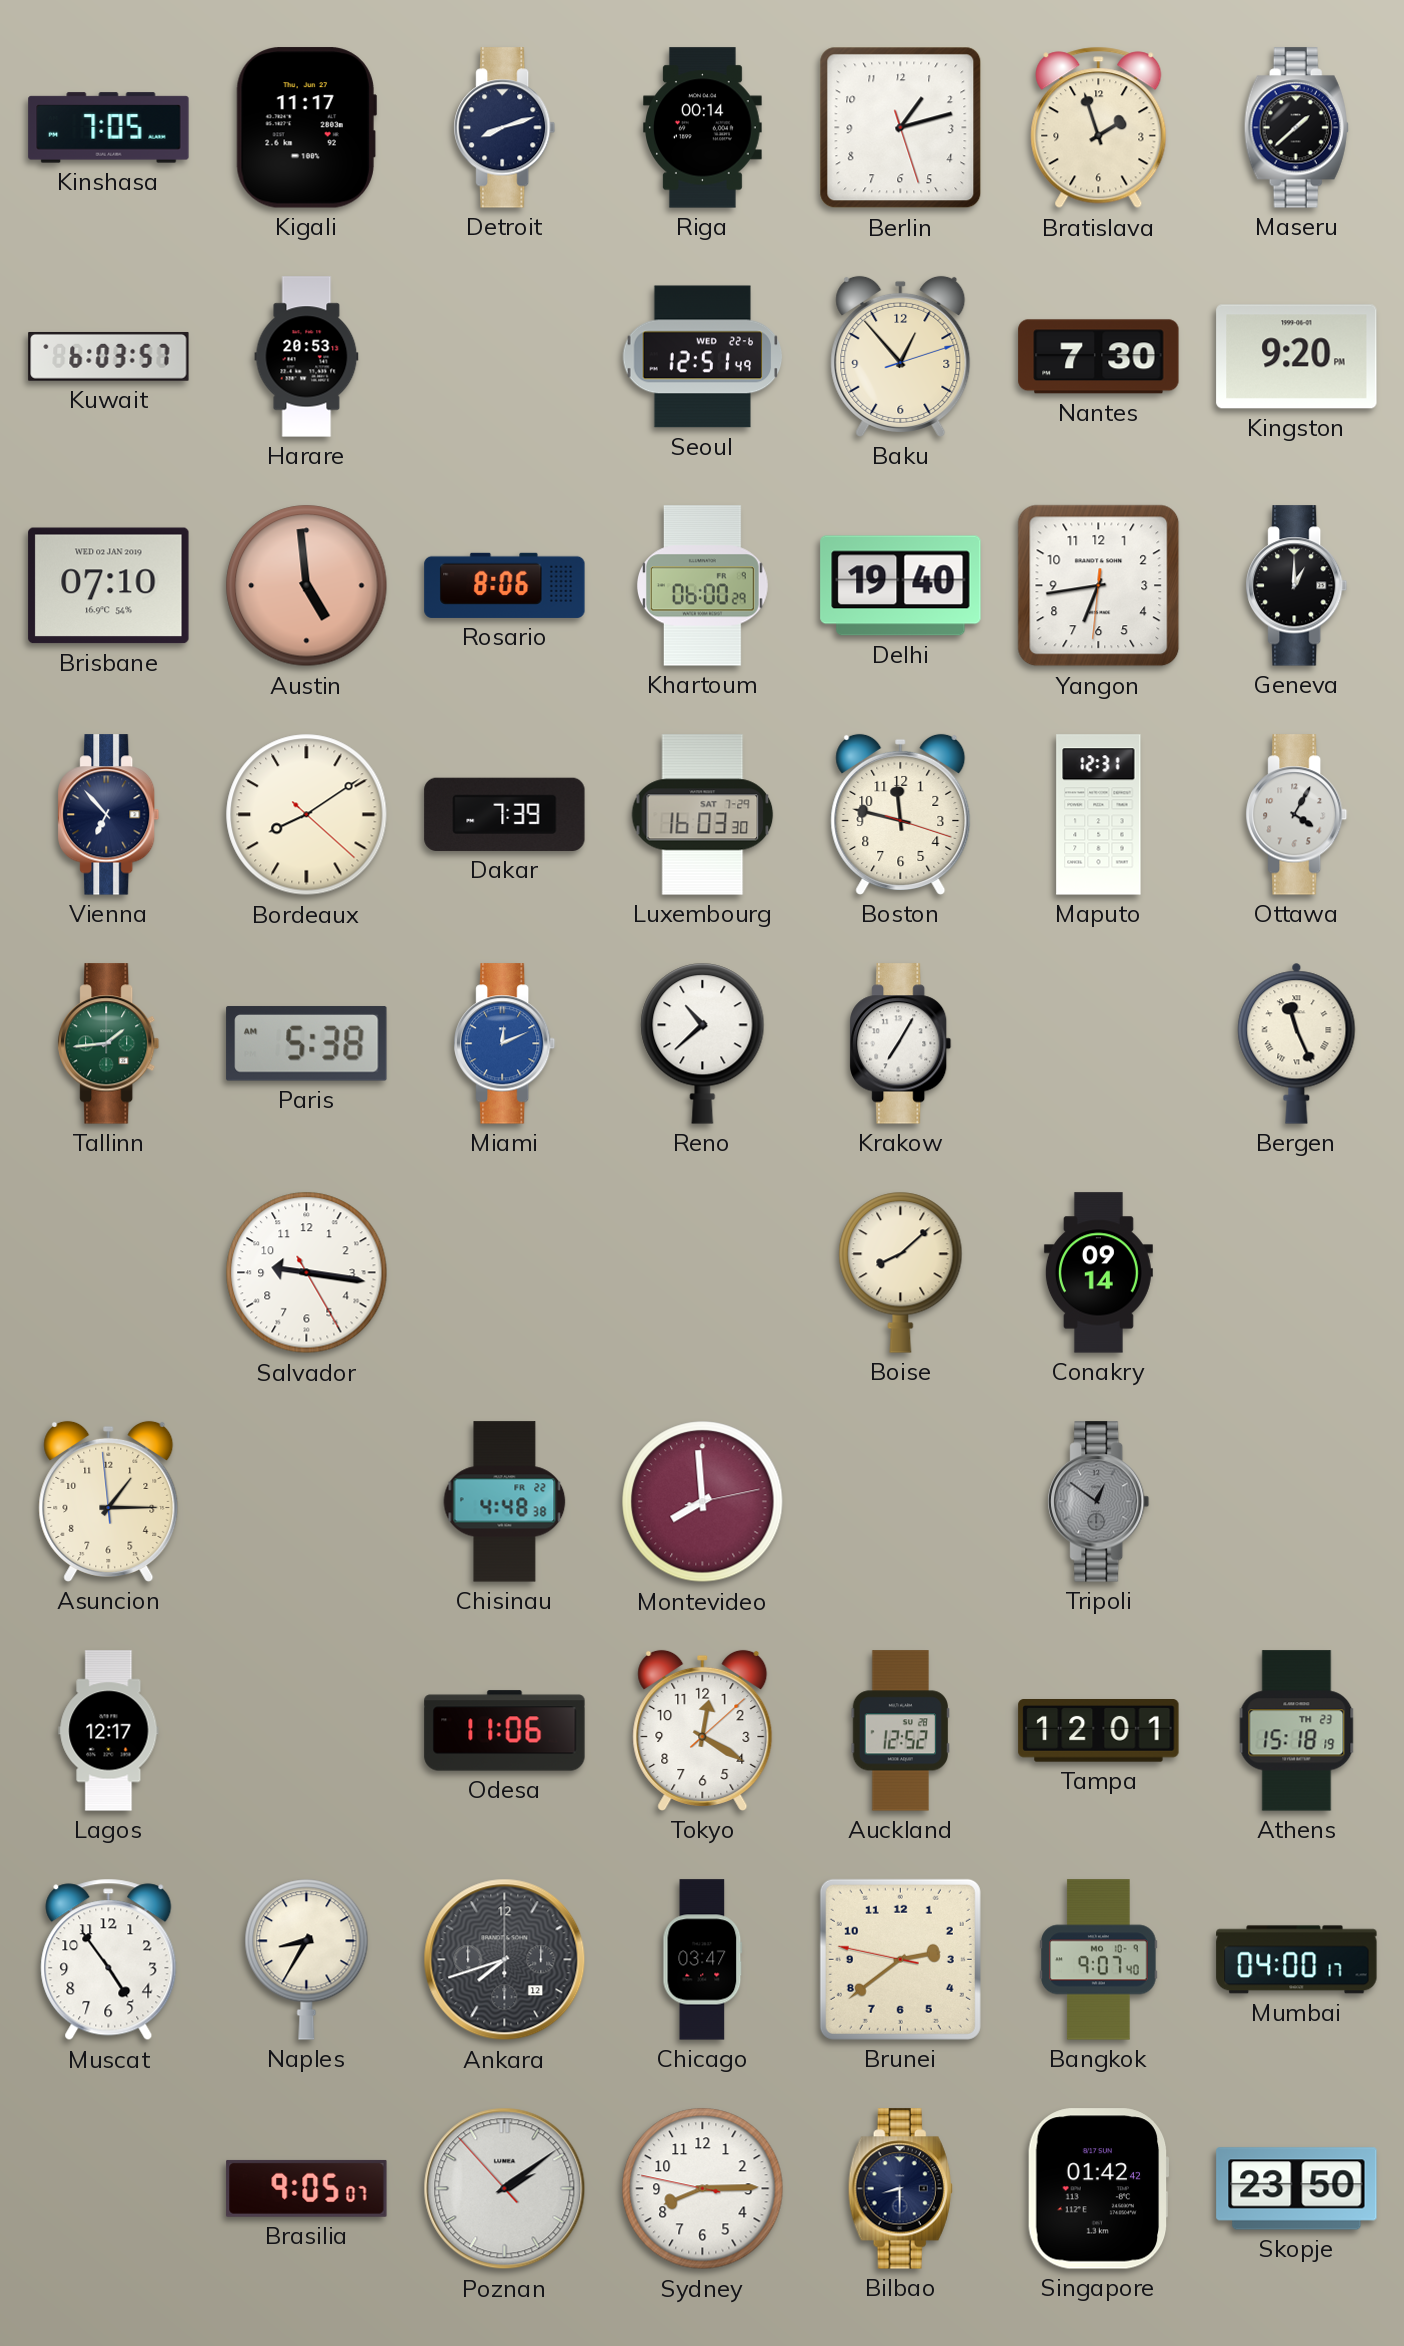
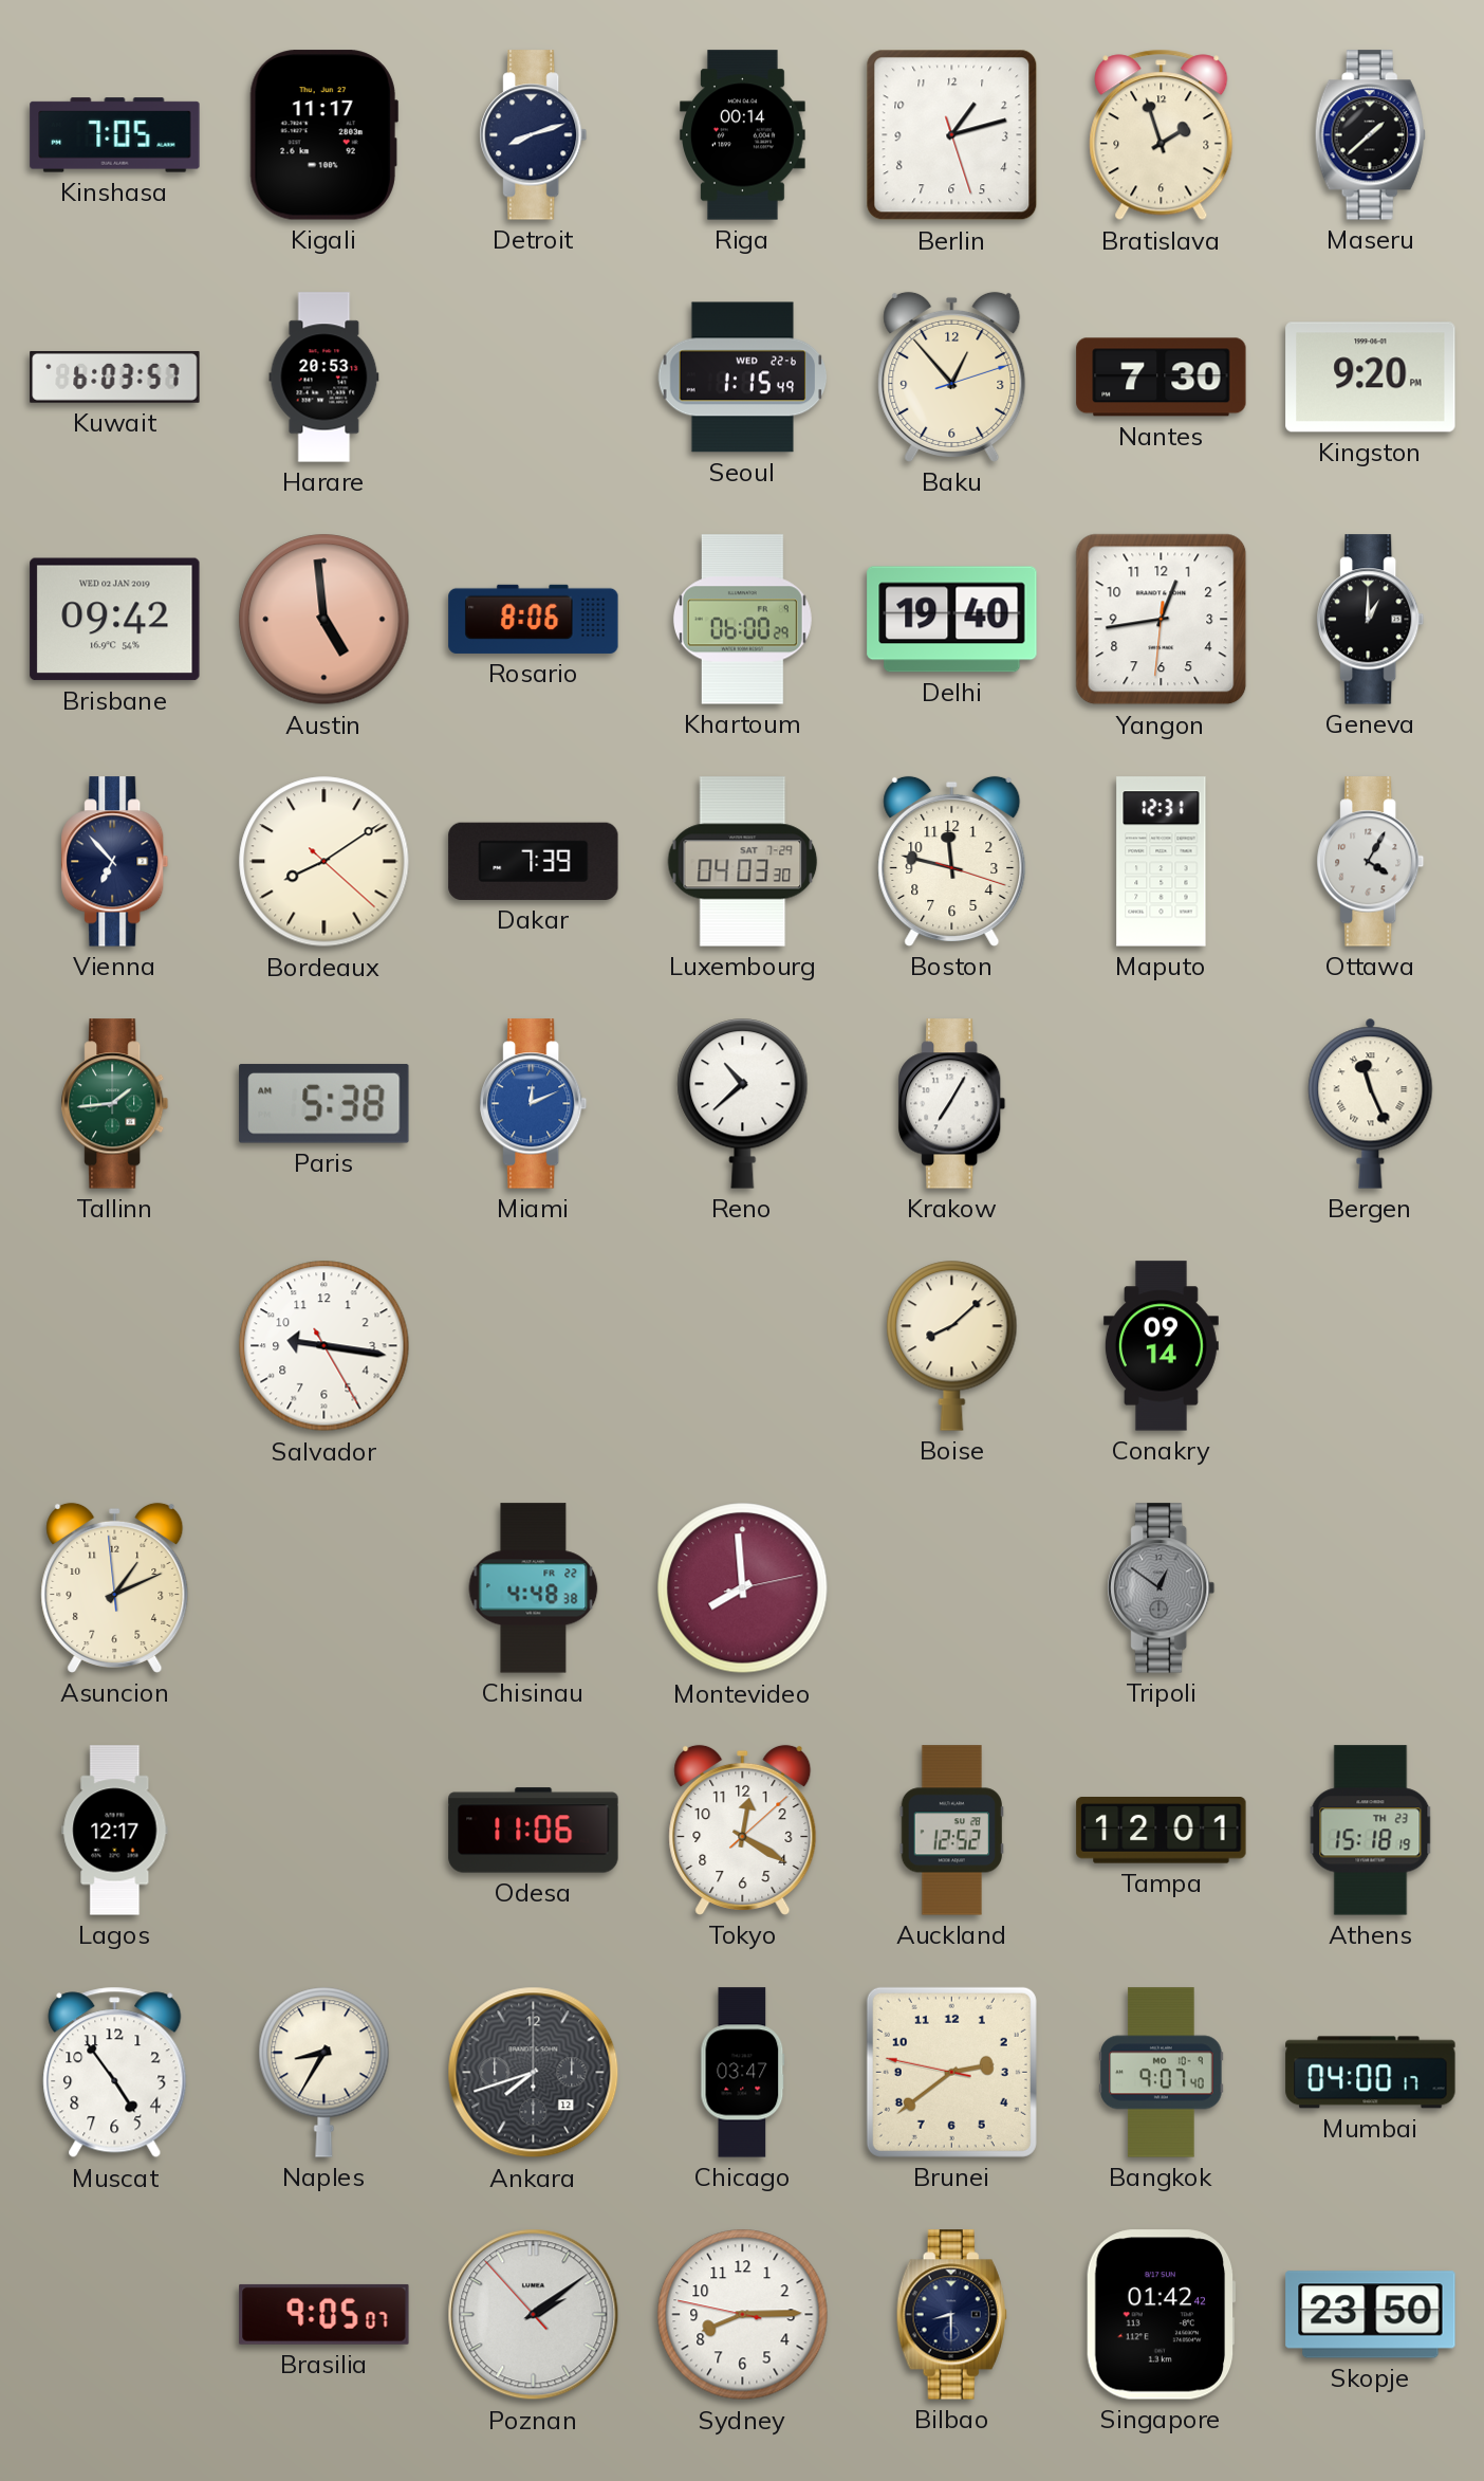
Seoul: 12:51 -> 1:15 (743, 378)
Brisbane: 07:10 -> 09:42 (115, 620)
Yangon: 6:43 -> 12:43 (1162, 620)
Luxembourg: 16:03 -> 04:03 (743, 862)
Asuncion: 1:14 -> 1:10 (115, 1587)
